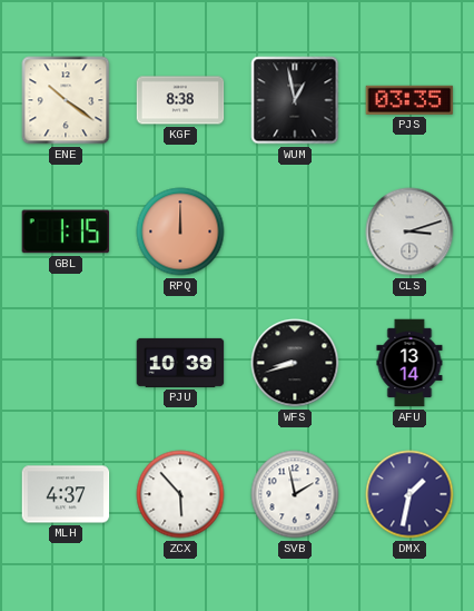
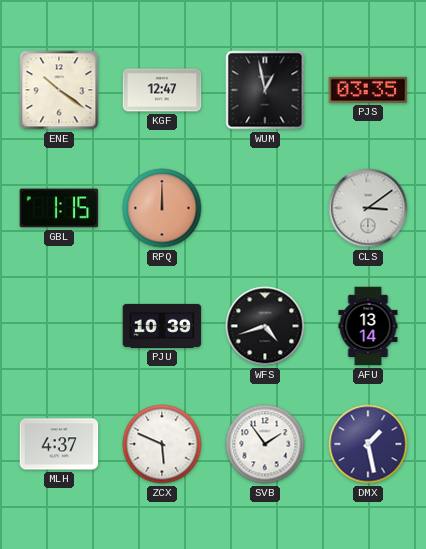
KGF: 8:38 -> 12:47 (162, 90)
CLS: 3:12 -> 3:09 (368, 208)
WFS: 8:42 -> 4:42 (265, 326)
ZCX: 5:53 -> 5:49 (162, 444)
SVB: 1:58 -> 1:54 (265, 444)
DMX: 1:32 -> 1:28 (368, 444)
